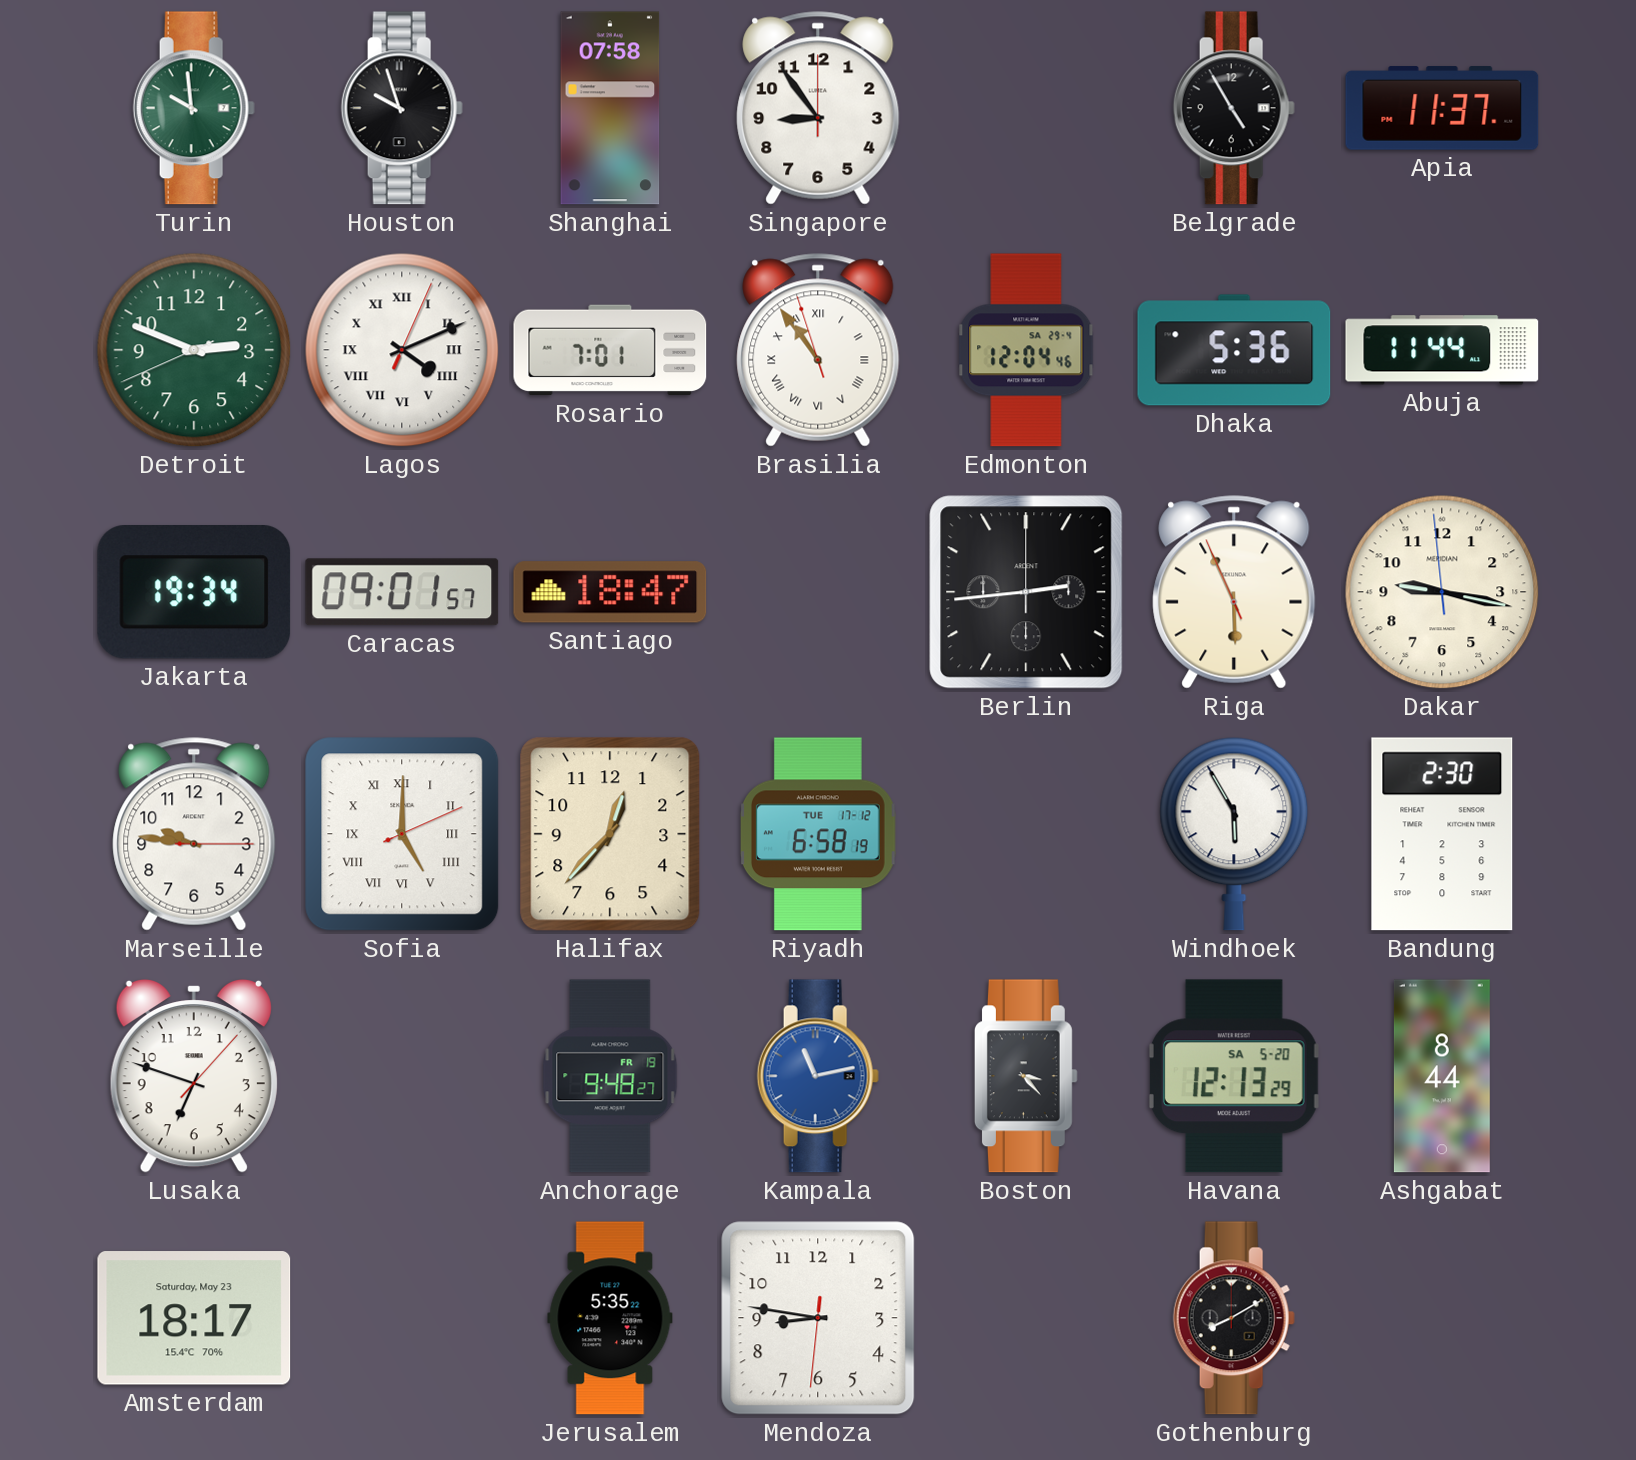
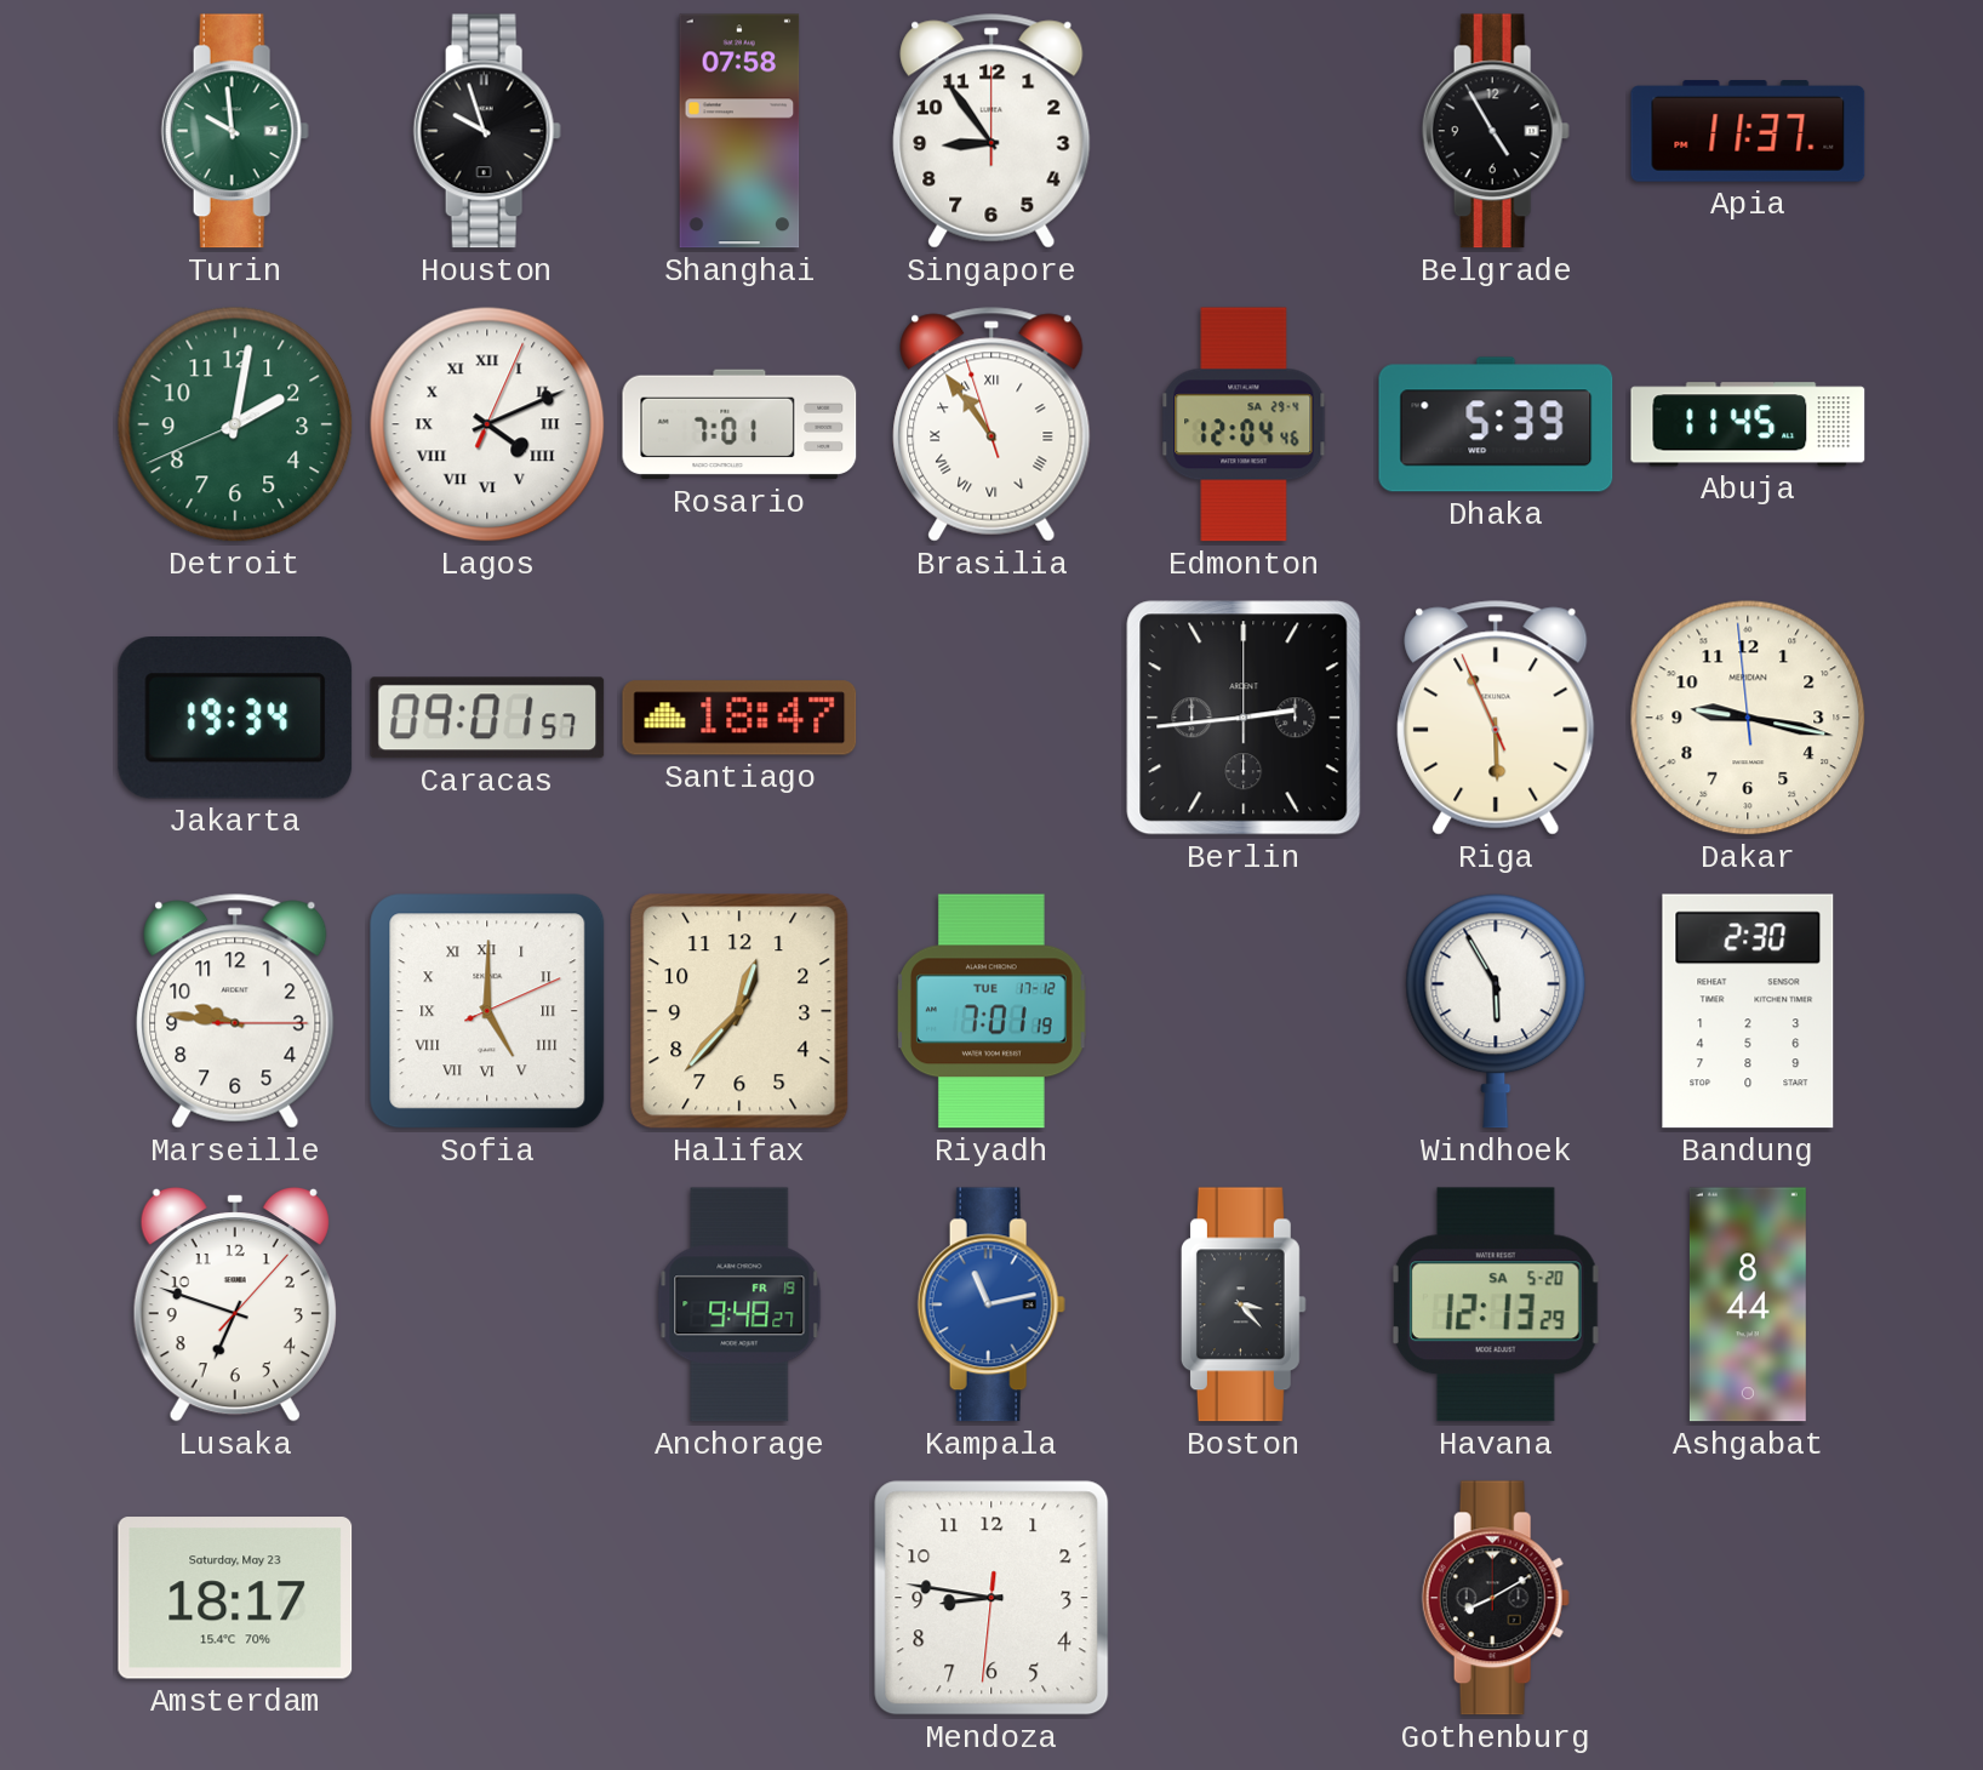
Detroit: 2:48 -> 2:01 (235, 424)
Dhaka: 5:36 -> 5:39 (1496, 424)
Abuja: 11:44 -> 11:45 (1748, 424)
Riyadh: 6:58 -> 7:01 (991, 1011)
Jerusalem: 5:35 -> none (610, 1318)
